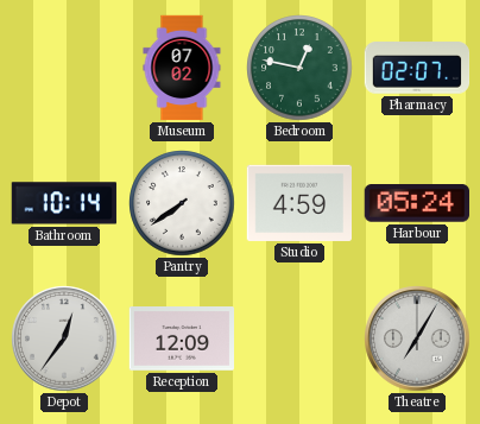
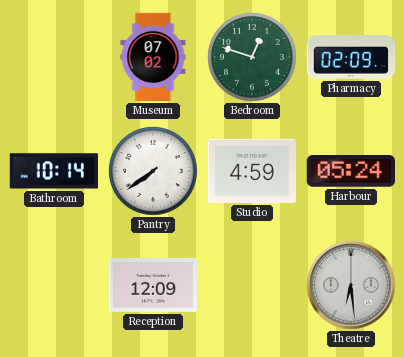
Bedroom: 12:47 -> 12:48 (252, 57)
Pharmacy: 02:07 -> 02:09 (351, 57)
Depot: 12:36 -> none (64, 338)
Theatre: 7:05 -> 6:29 (351, 285)
